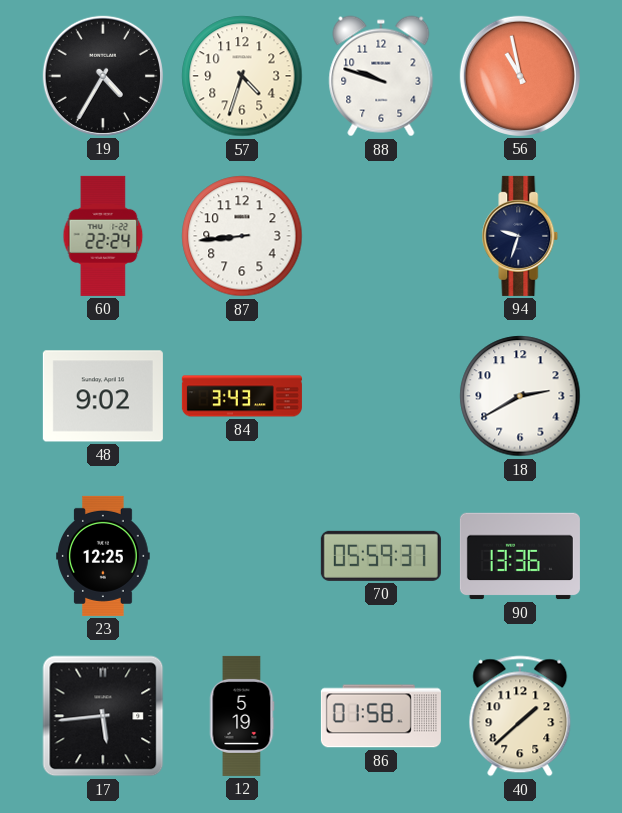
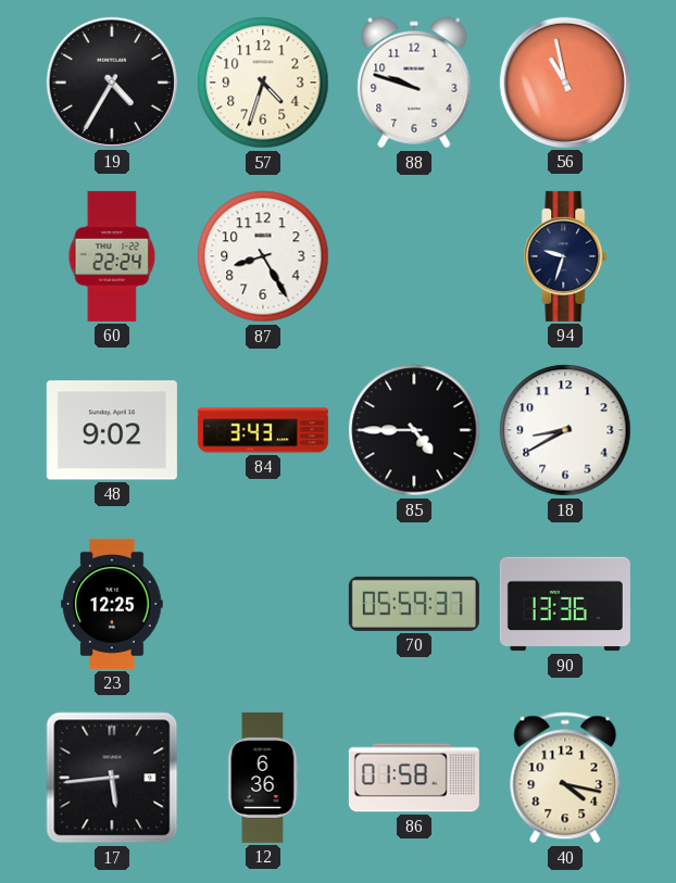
87: 8:44 -> 8:25 (263, 256)
85: none -> 4:45 (414, 430)
18: 2:40 -> 8:40 (565, 430)
12: 5:19 -> 6:36 (263, 778)
40: 1:38 -> 4:17 (565, 778)
